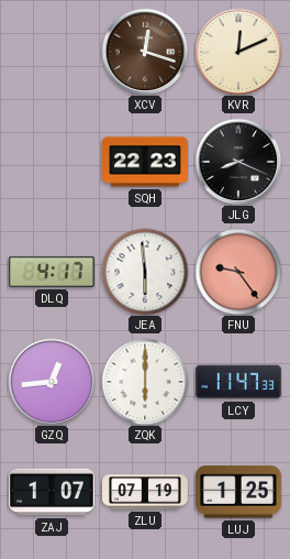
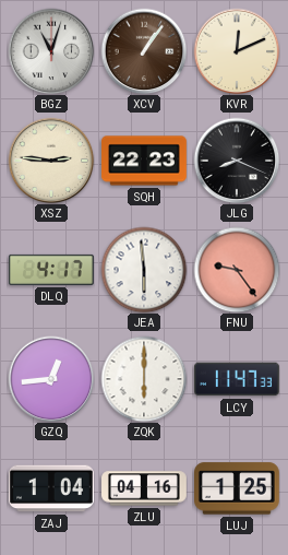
BGZ: none -> 11:03 (51, 51)
XCV: 12:18 -> 1:06 (144, 51)
XSZ: none -> 2:46 (51, 161)
ZAJ: 1:07 -> 1:04 (52, 488)
ZLU: 07:19 -> 04:16 (144, 488)
